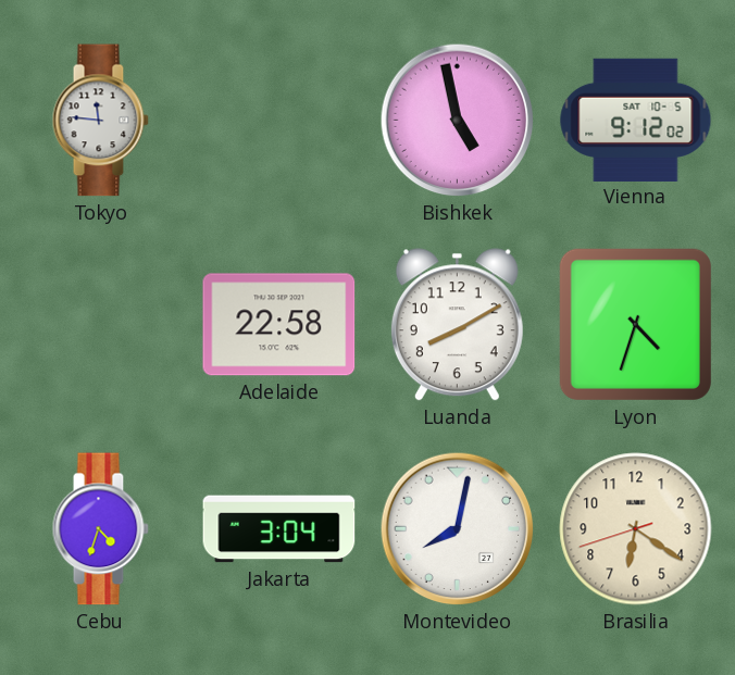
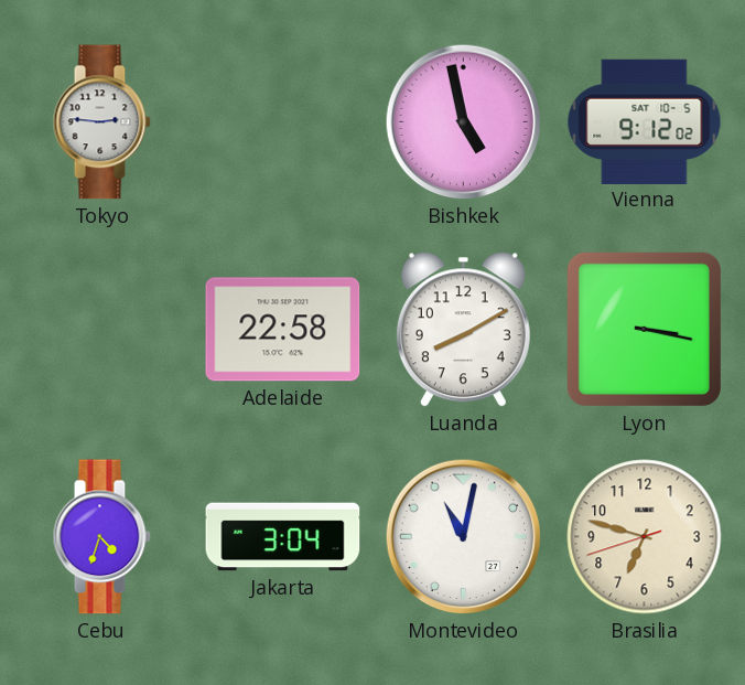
Tokyo: 11:46 -> 2:46 (101, 122)
Lyon: 4:33 -> 3:17 (644, 329)
Montevideo: 8:02 -> 11:02 (464, 537)
Brasilia: 6:20 -> 6:47 (645, 537)
